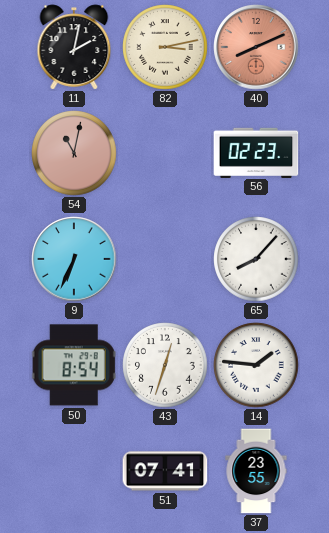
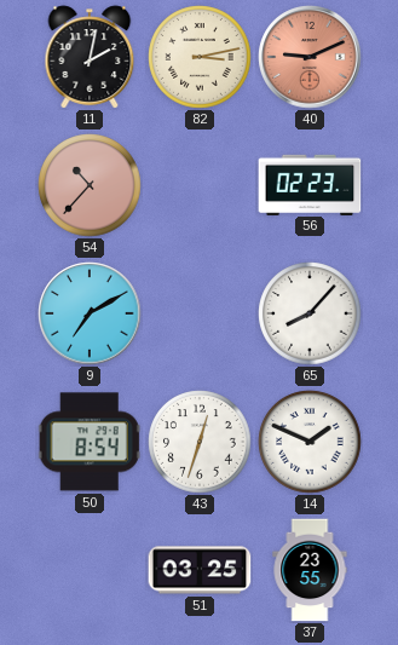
40: 8:11 -> 9:11 (310, 57)
54: 11:02 -> 10:37 (90, 185)
9: 6:34 -> 7:10 (90, 313)
14: 1:46 -> 1:49 (310, 442)
51: 07:41 -> 03:25 (200, 570)
